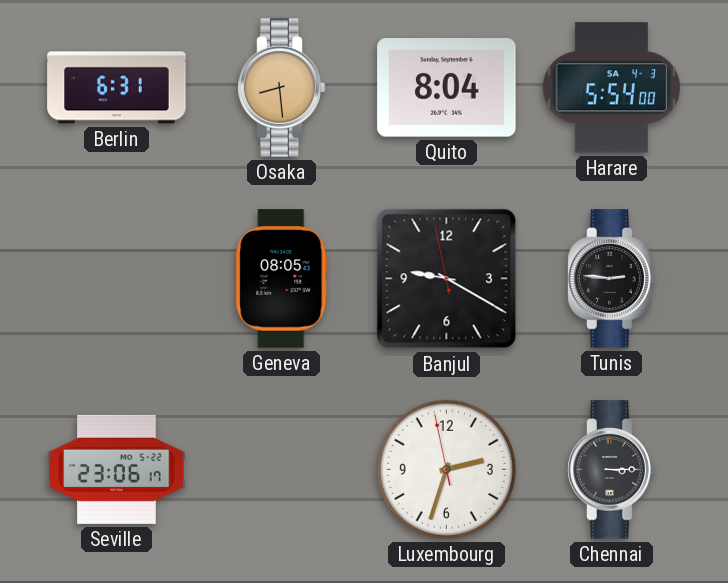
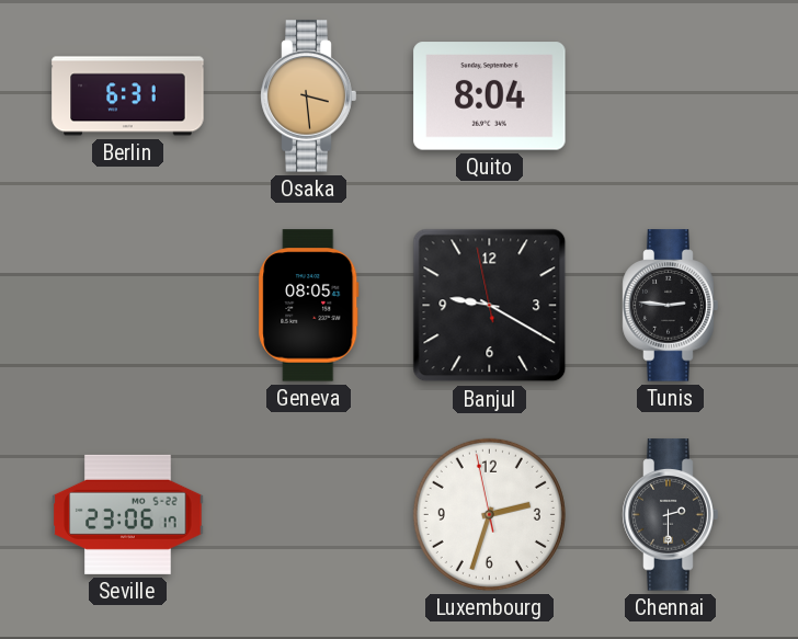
Osaka: 8:29 -> 3:29 (309, 96)
Harare: 5:54 -> none (612, 88)
Chennai: 3:15 -> 2:30 (671, 515)
